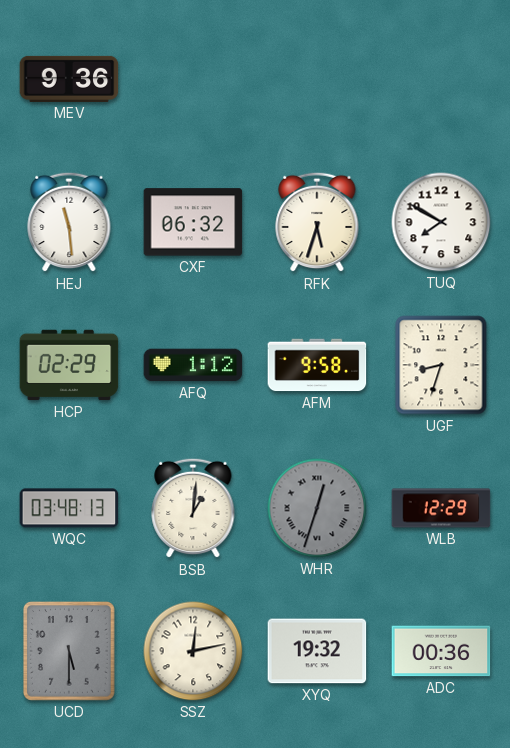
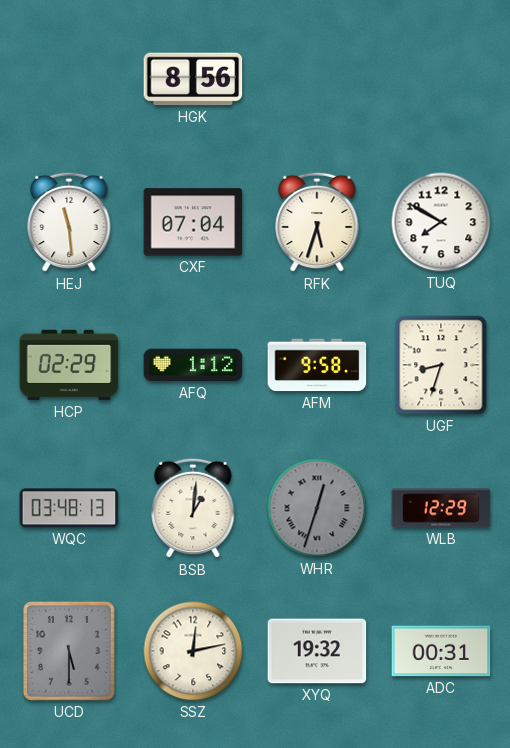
MEV: 9:36 -> none (69, 79)
HGK: none -> 8:56 (193, 79)
CXF: 06:32 -> 07:04 (193, 222)
ADC: 00:36 -> 00:31 (441, 651)
